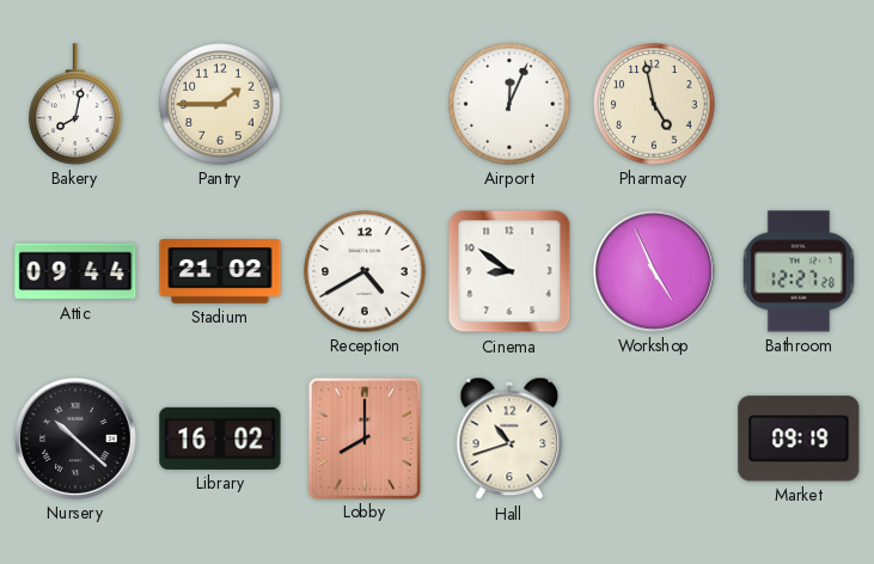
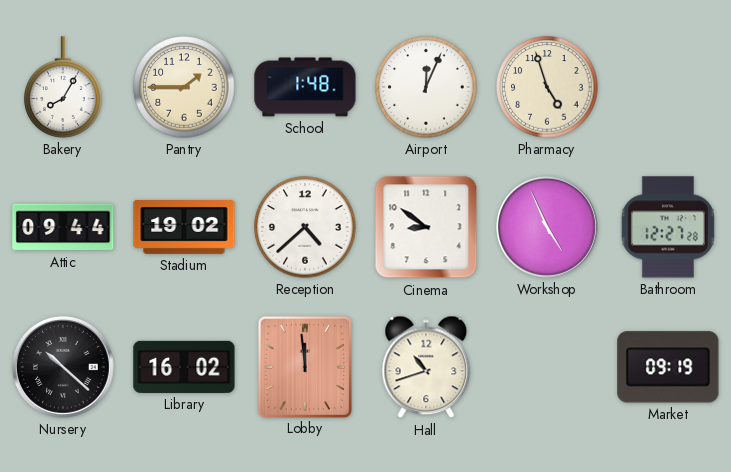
Bakery: 8:02 -> 8:05 (63, 87)
School: none -> 1:48 (305, 87)
Pharmacy: 4:58 -> 4:57 (547, 87)
Stadium: 21:02 -> 19:02 (184, 228)
Reception: 4:40 -> 4:38 (305, 227)
Lobby: 8:00 -> 11:59 (305, 366)
